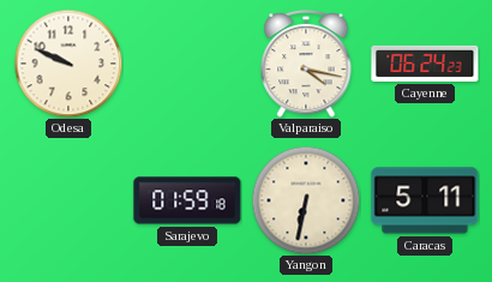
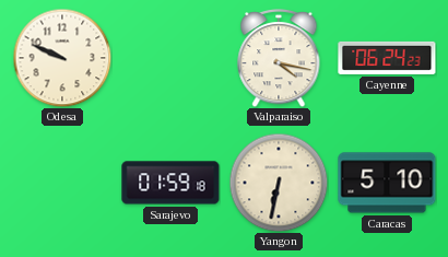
Caracas: 5:11 -> 5:10 (387, 183)
